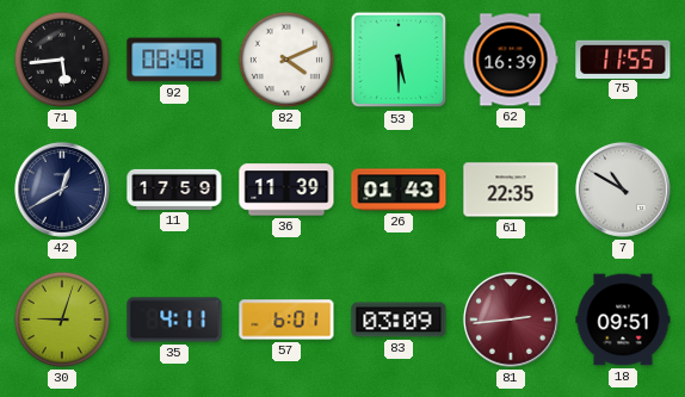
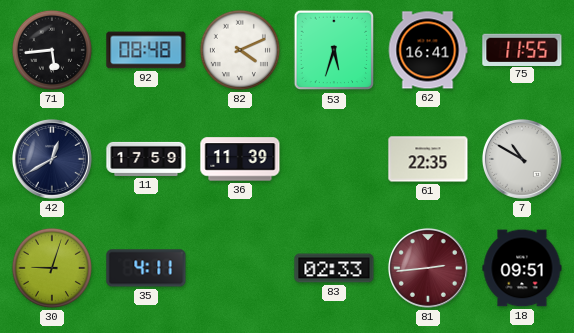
53: 5:30 -> 5:33 (334, 50)
62: 16:39 -> 16:41 (428, 50)
26: 01:43 -> none (399, 190)
57: 6:01 -> none (286, 320)
83: 03:09 -> 02:33 (334, 268)
